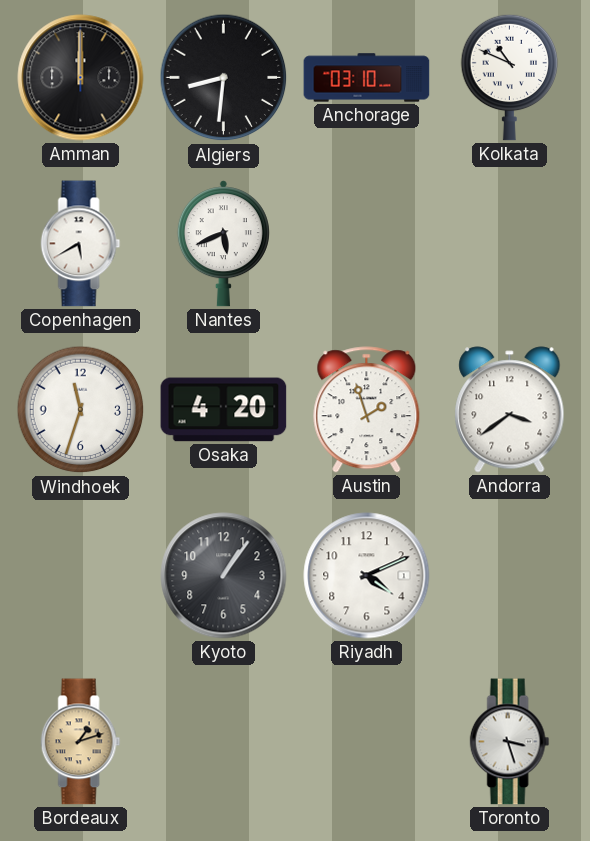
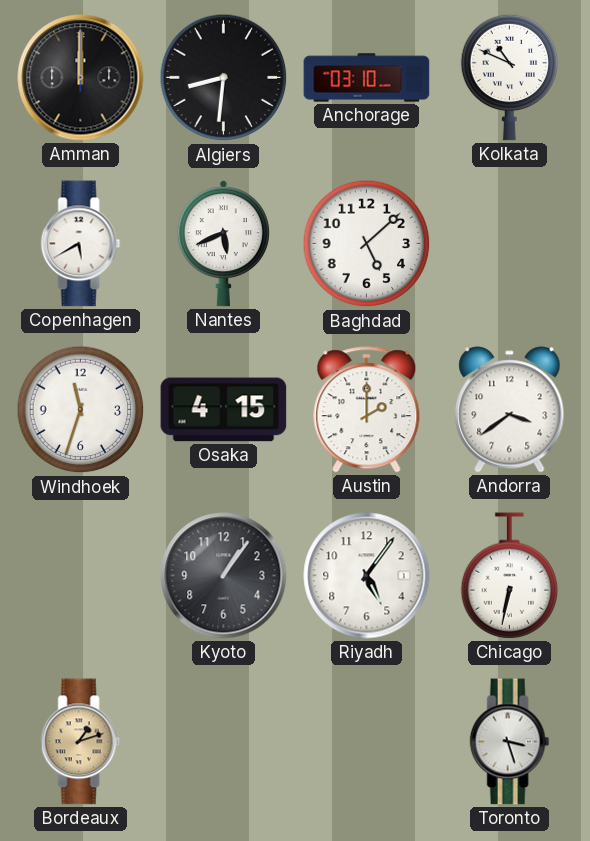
Baghdad: none -> 5:08 (367, 244)
Osaka: 4:20 -> 4:15 (224, 410)
Austin: 1:57 -> 2:00 (367, 410)
Riyadh: 4:11 -> 5:06 (367, 576)
Chicago: none -> 6:32 (510, 576)
